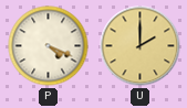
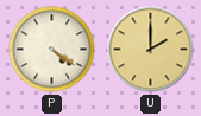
P: 4:19 -> 4:21 (52, 50)
